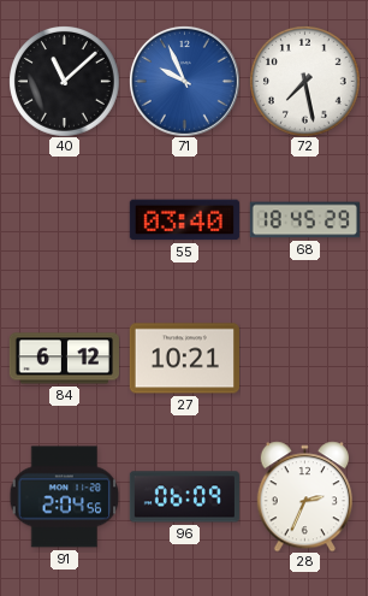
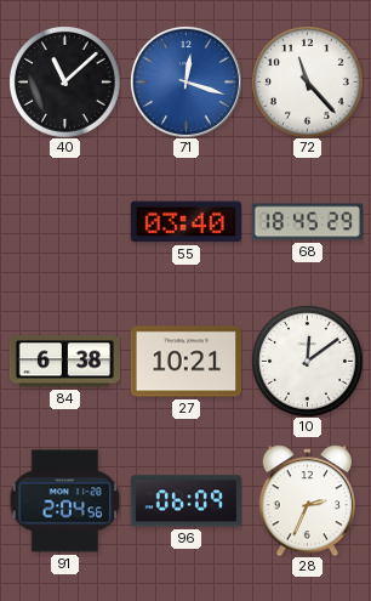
71: 9:56 -> 12:18 (185, 81)
72: 7:28 -> 11:23 (308, 83)
84: 6:12 -> 6:38 (64, 362)
10: none -> 12:09 (308, 362)
